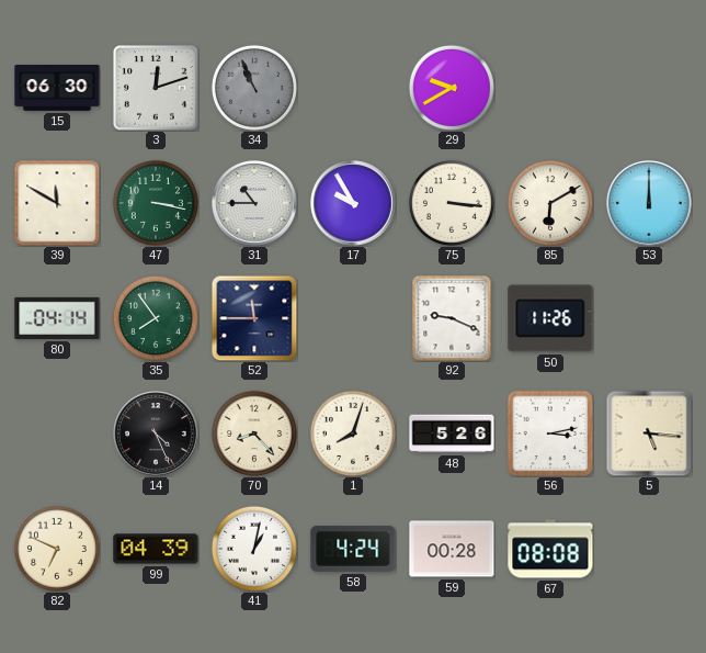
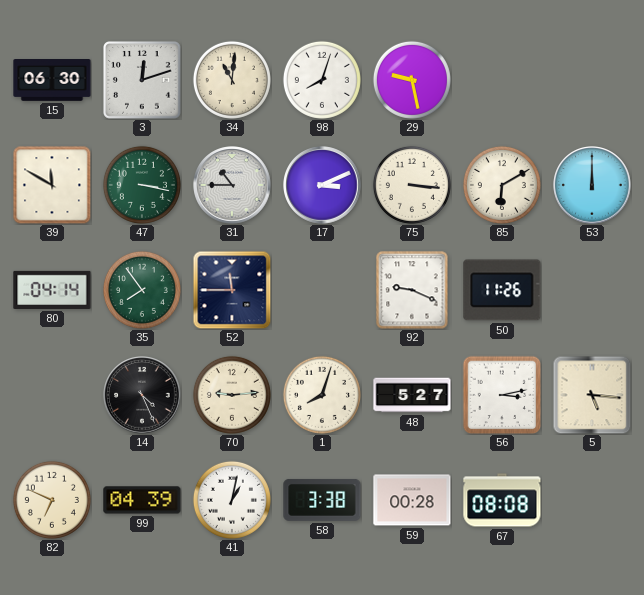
34: 10:56 -> 11:01 (232, 80)
34 dial: grey -> cream (232, 80)
98: none -> 8:03 (322, 80)
29: 9:40 -> 9:28 (412, 80)
17: 9:55 -> 3:11 (322, 185)
70: 8:23 -> 9:14 (232, 395)
48: 5:26 -> 5:27 (412, 395)
58: 4:24 -> 3:38 (322, 500)
